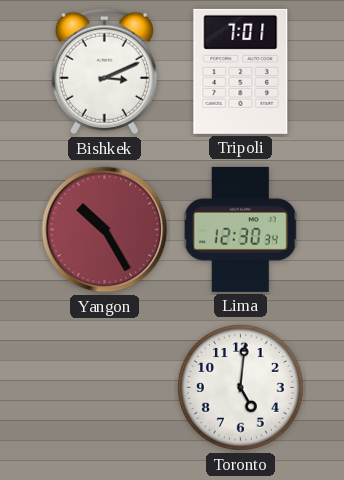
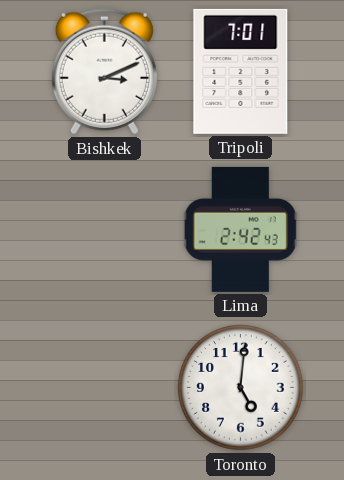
Yangon: 10:25 -> none (105, 230)
Lima: 12:30 -> 2:42 (240, 229)
